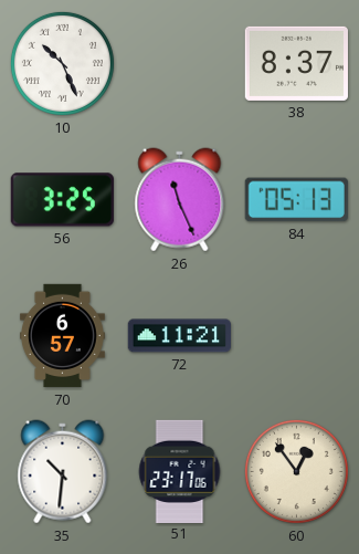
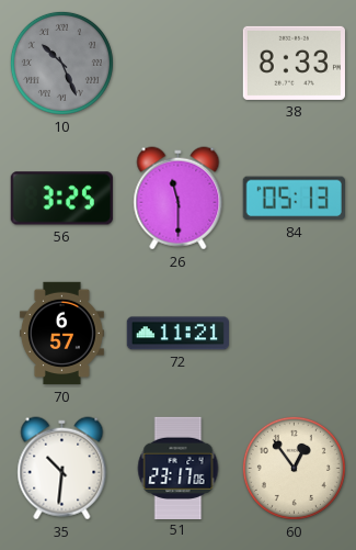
10 dial: white -> grey (61, 63)
38: 8:37 -> 8:33 (294, 63)
26: 11:26 -> 11:30 (179, 199)
